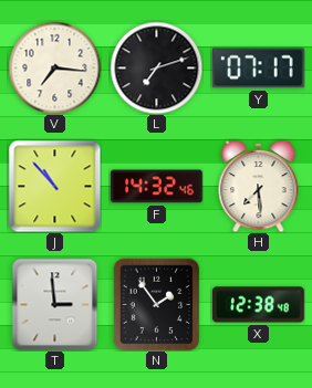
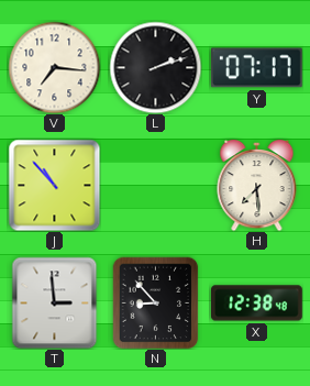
L: 7:12 -> 2:12 (155, 67)
F: 14:32 -> none (157, 187)
N: 1:54 -> 8:53 (156, 302)
